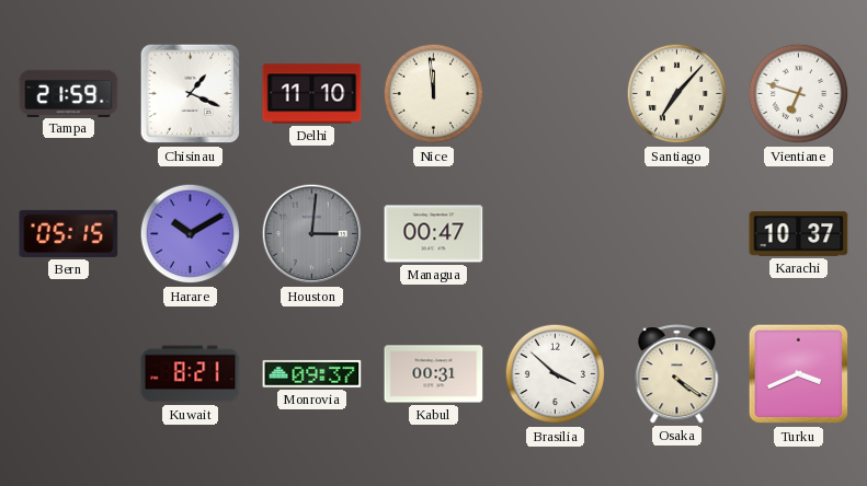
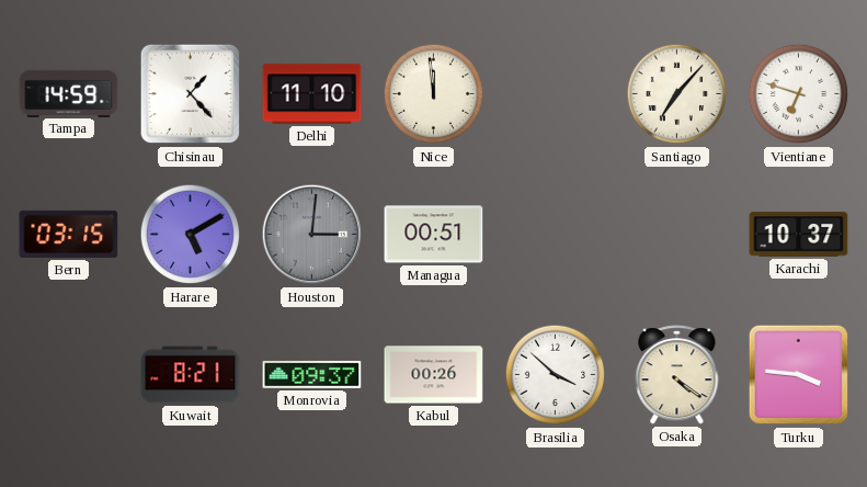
Tampa: 21:59 -> 14:59 (69, 93)
Chisinau: 1:19 -> 1:23 (191, 94)
Bern: 05:15 -> 03:15 (69, 234)
Harare: 10:10 -> 5:10 (191, 235)
Managua: 00:47 -> 00:51 (434, 235)
Kabul: 00:31 -> 00:26 (434, 375)
Turku: 3:41 -> 3:46 (799, 375)
